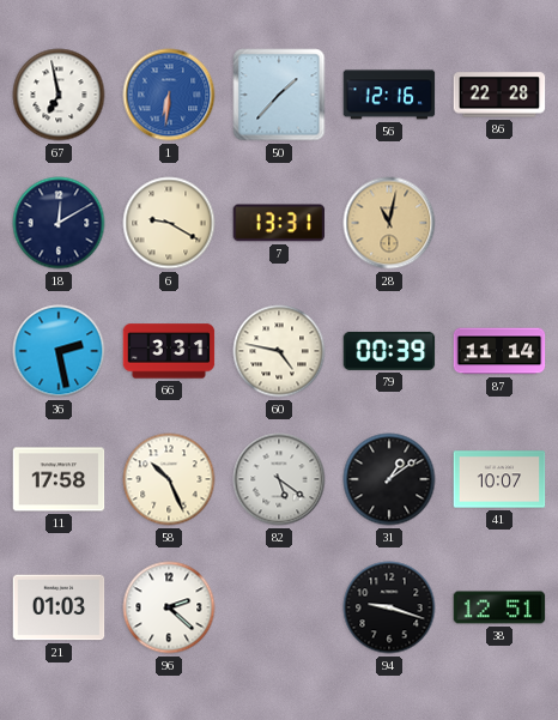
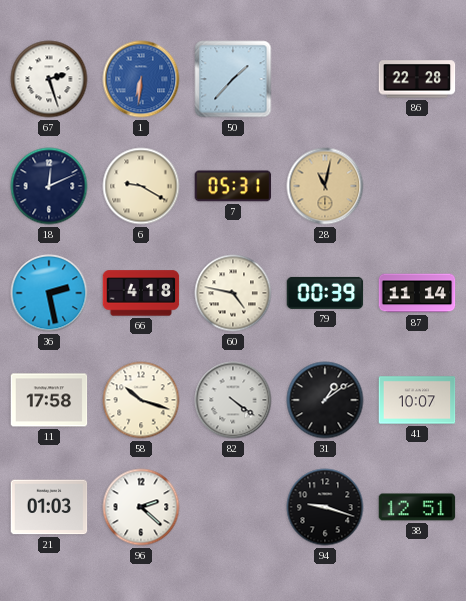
67: 6:58 -> 2:27 (49, 79)
56: 12:16 -> none (389, 95)
18: 12:10 -> 12:11 (49, 186)
7: 13:31 -> 05:31 (233, 186)
66: 3:31 -> 4:18 (141, 293)
58: 10:26 -> 10:18 (141, 400)
82: 5:21 -> 4:21 (233, 400)
